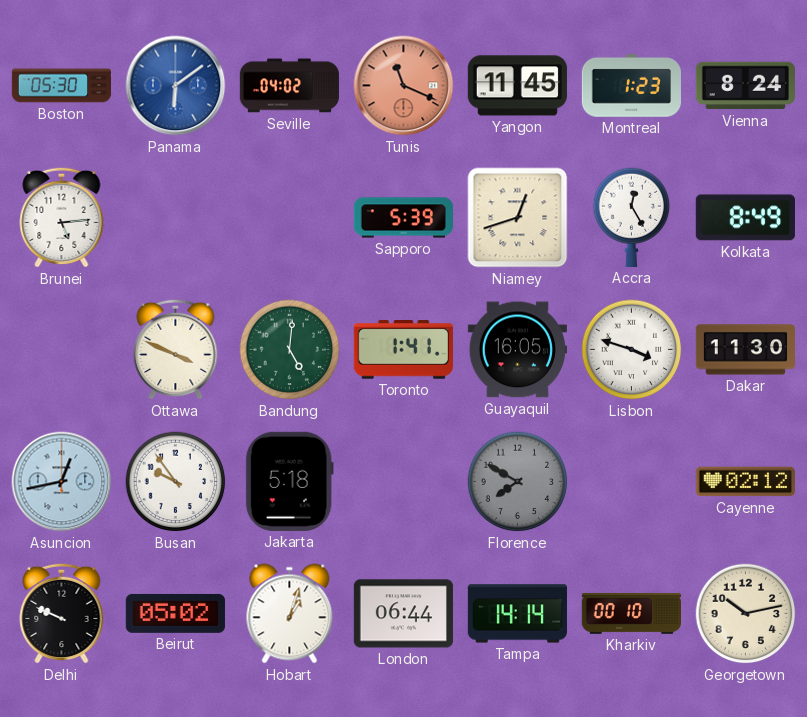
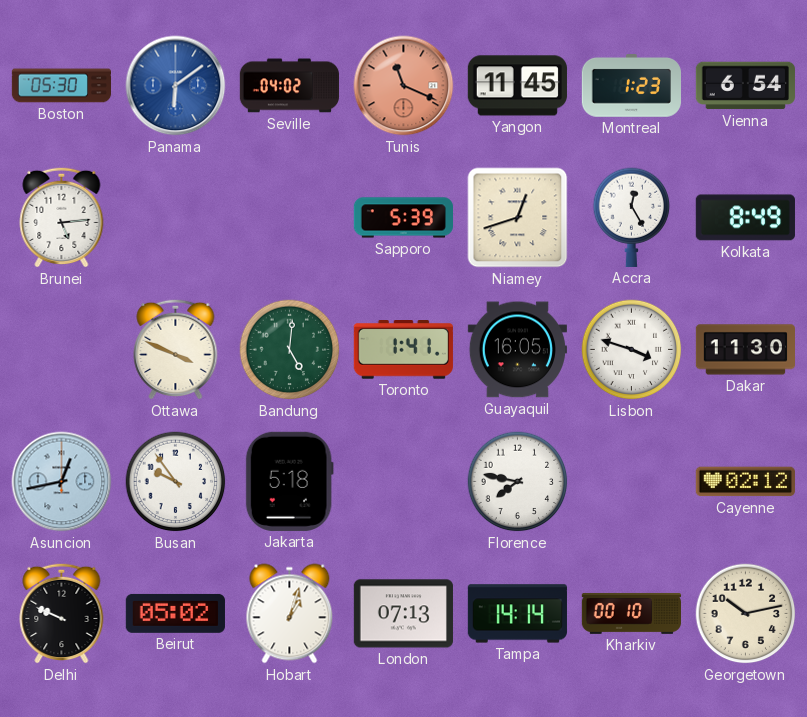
Vienna: 8:24 -> 6:54 (745, 86)
Florence: 7:50 -> 7:47 (518, 482)
Florence dial: grey -> white (518, 482)
London: 06:44 -> 07:13 (403, 614)
